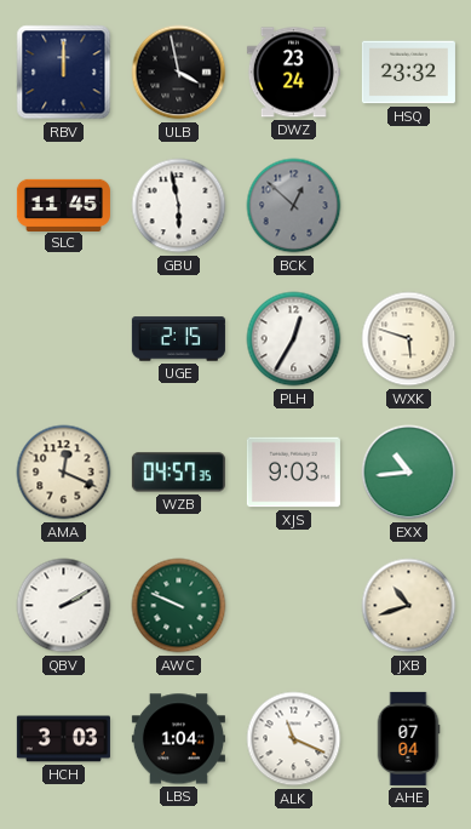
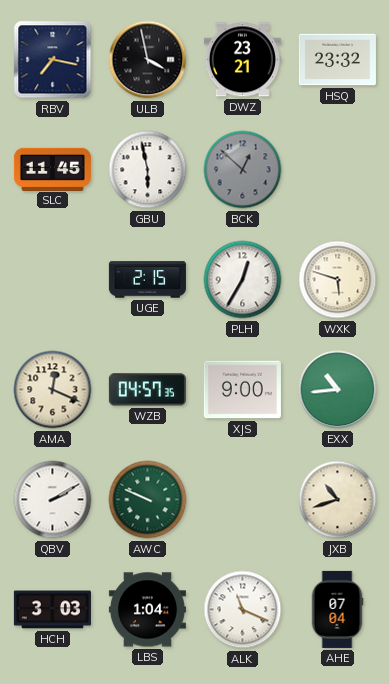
RBV: 12:00 -> 7:17 (53, 60)
DWZ: 23:24 -> 23:21 (242, 60)
XJS: 9:03 -> 9:00 (242, 390)
